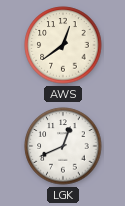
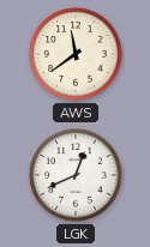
AWS: 12:39 -> 11:39 (76, 54)
